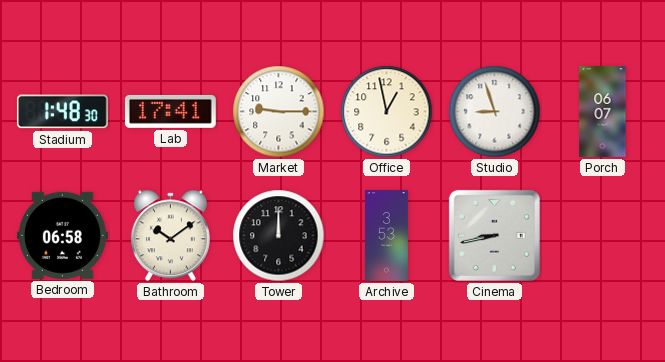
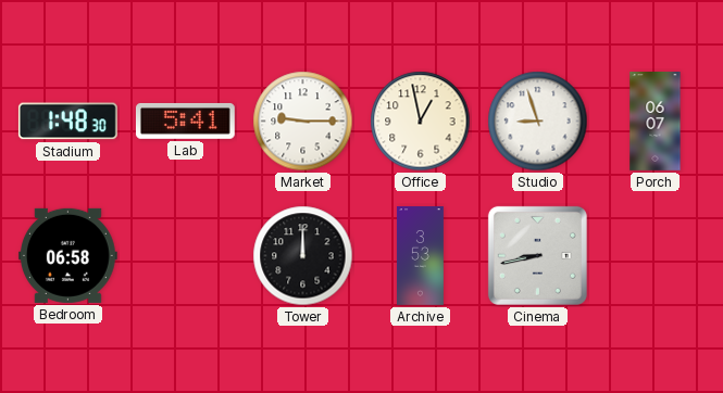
Lab: 17:41 -> 5:41 (185, 121)
Bathroom: 10:09 -> none (170, 236)
